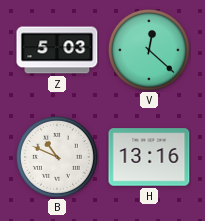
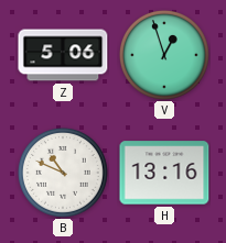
Z: 5:03 -> 5:06 (63, 55)
V: 12:22 -> 12:57 (165, 56)
